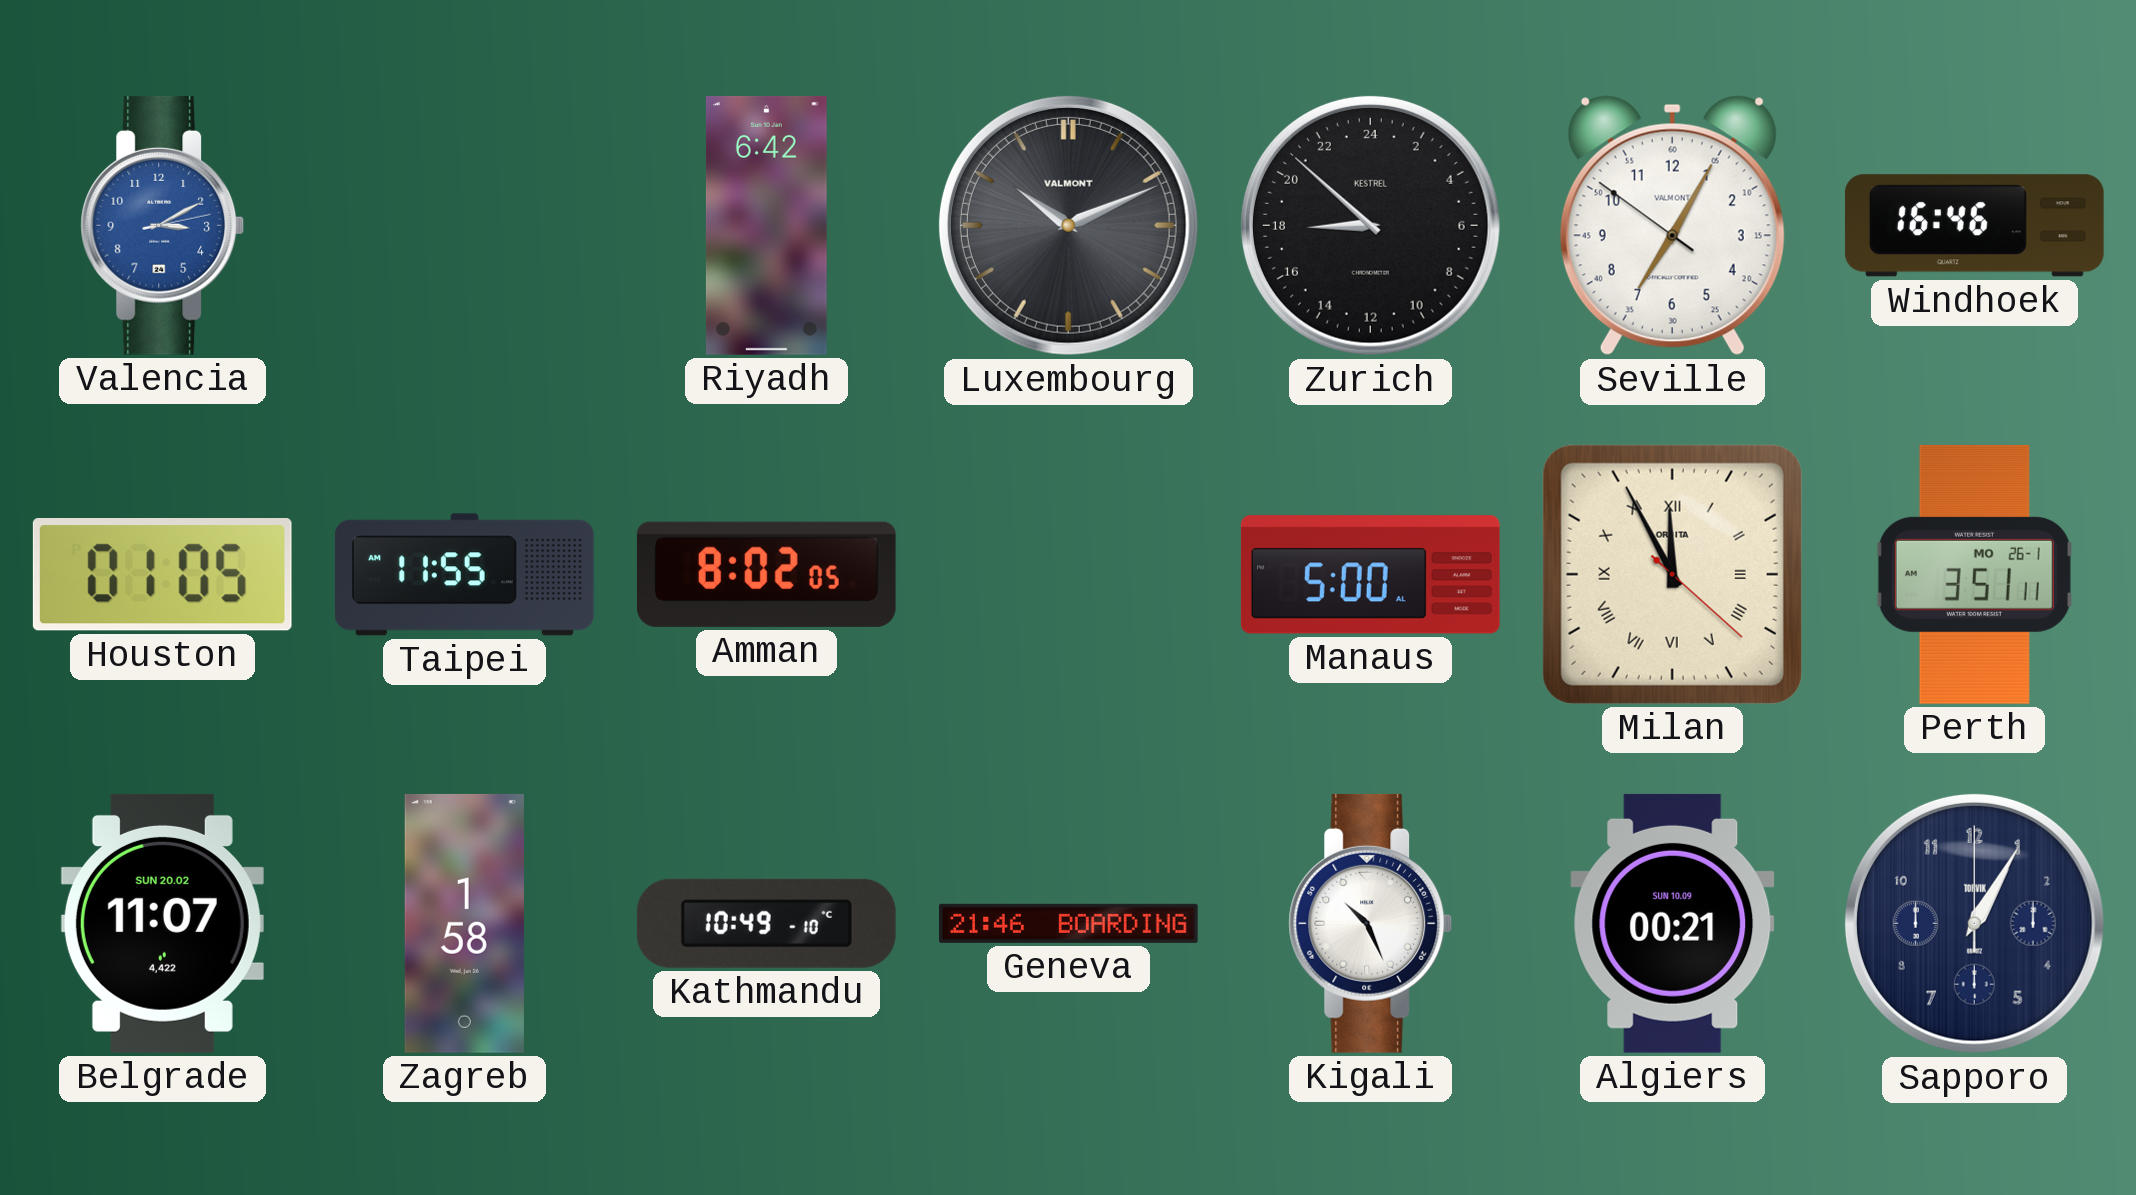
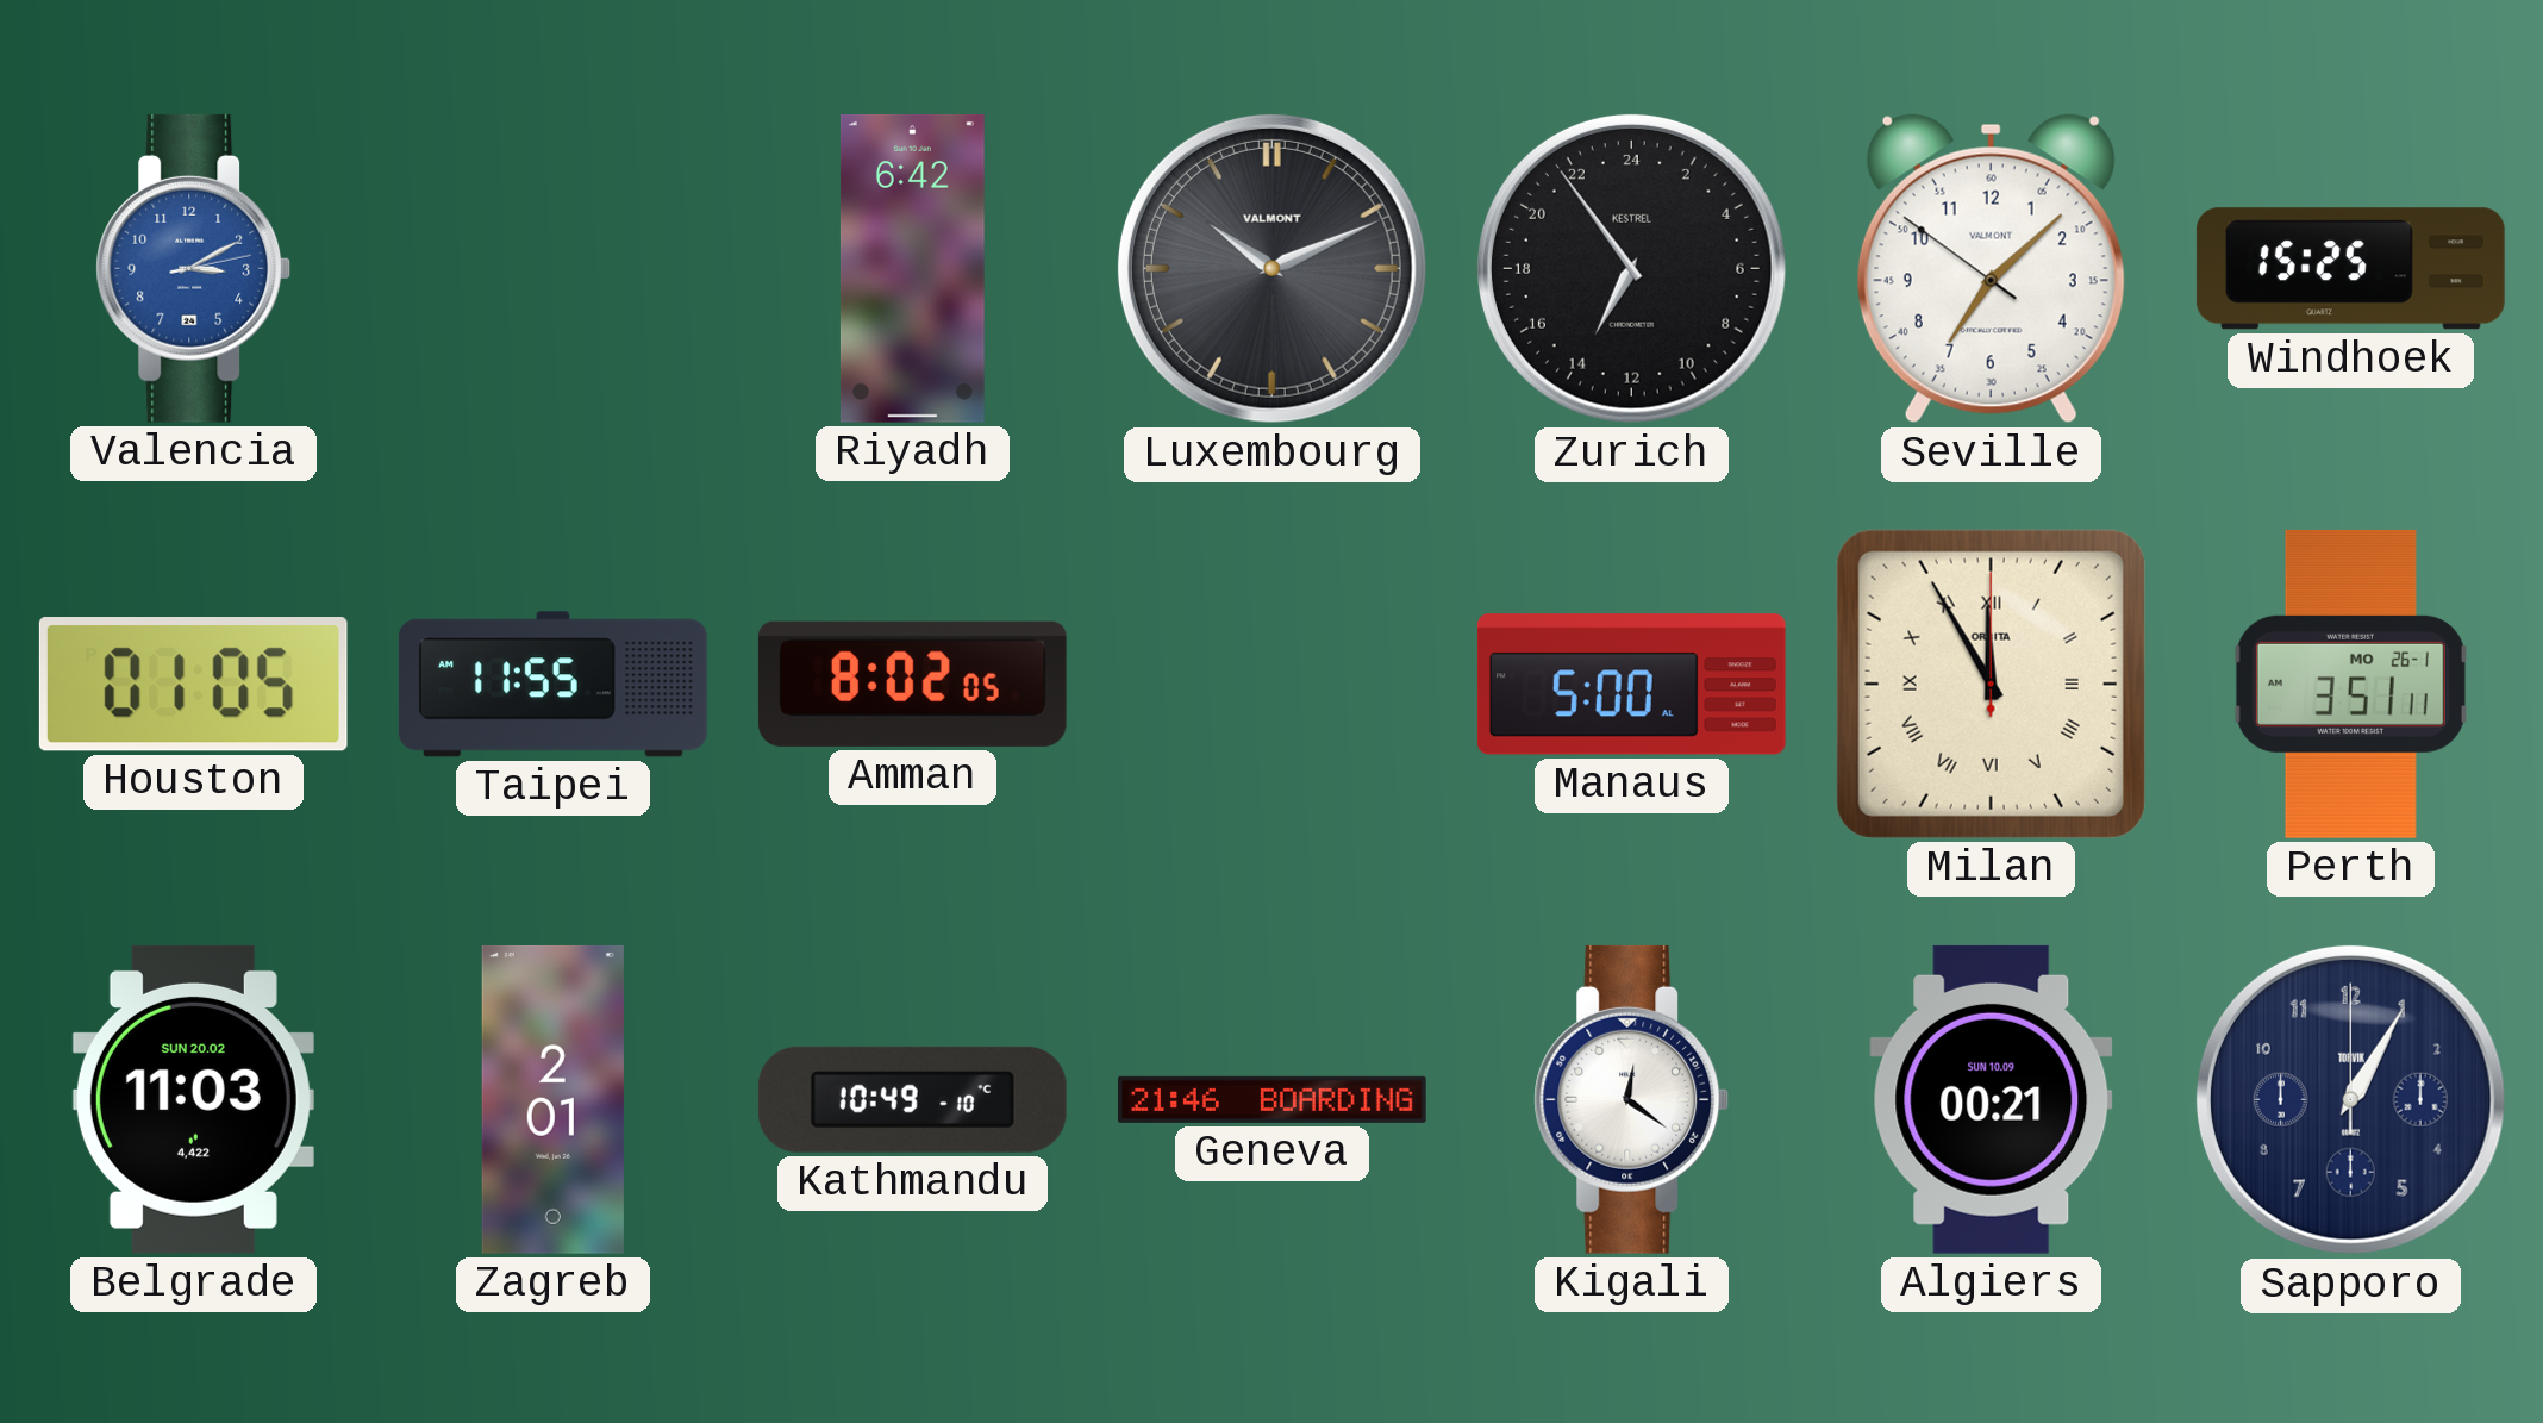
Zurich: 17:52 -> 13:54 (1631, 268)
Seville: 7:04 -> 7:07 (1991, 269)
Windhoek: 16:46 -> 15:25 (2350, 269)
Milan: 11:55:22 -> 11:55:00 (1991, 684)
Belgrade: 11:07 -> 11:03 (193, 1099)
Zagreb: 1:58 -> 2:01 (552, 1099)
Kigali: 10:26 -> 12:21 (1632, 1099)
